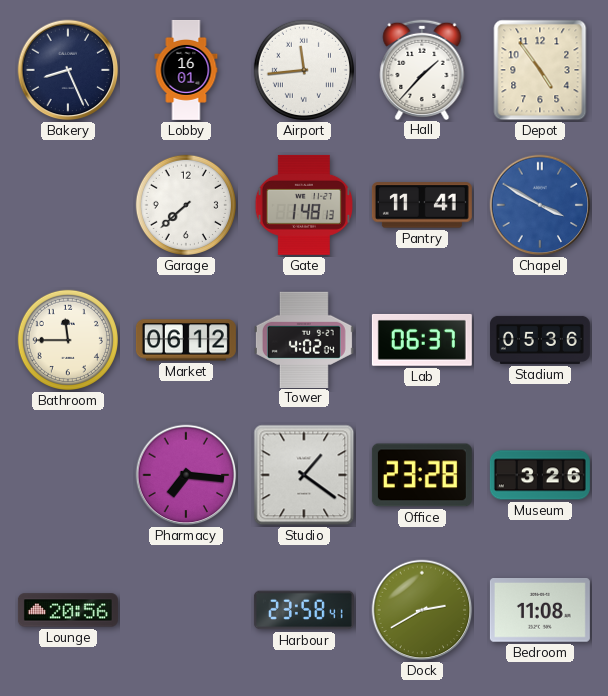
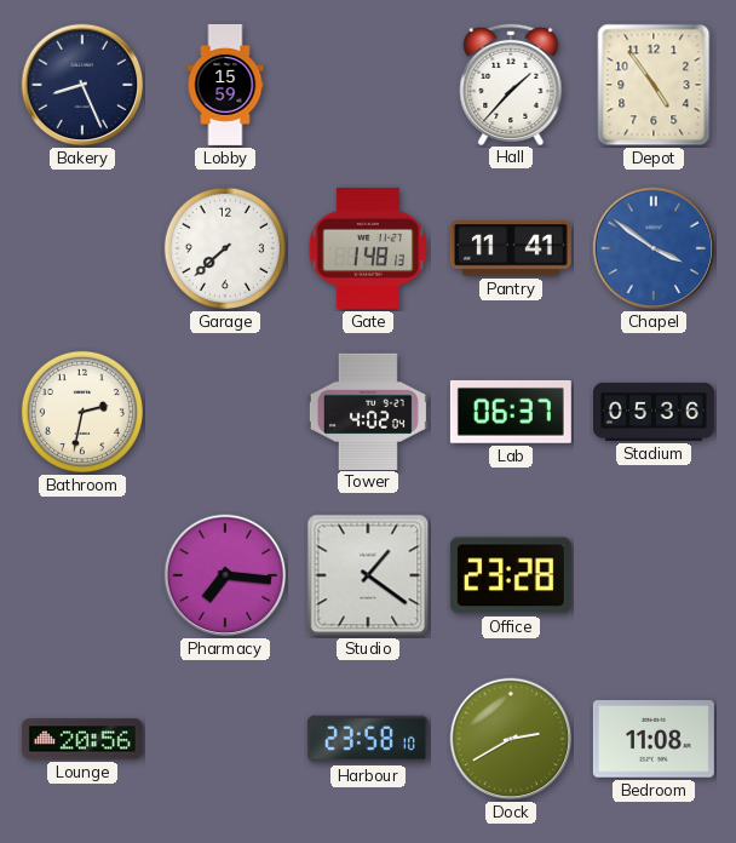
Lobby: 16:01 -> 15:59 (225, 85)
Airport: 11:44 -> none (304, 70)
Chapel: 3:50 -> 3:51 (654, 248)
Bathroom: 11:45 -> 2:32 (82, 412)
Market: 06:12 -> none (186, 340)
Museum: 3:26 -> none (540, 475)
Harbour: 23:58:41 -> 23:58:10 (368, 739)
